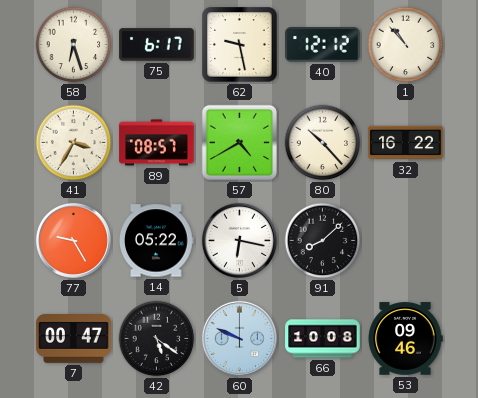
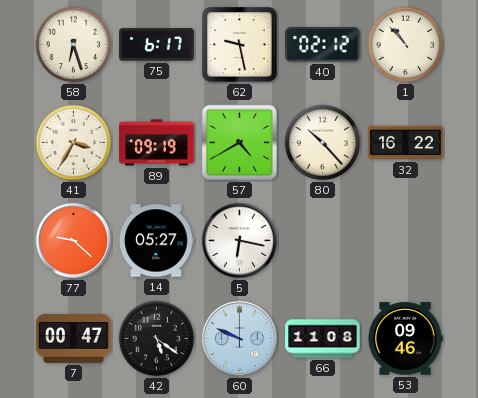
40: 12:12 -> 02:12 (323, 45)
89: 08:57 -> 09:19 (157, 143)
77: 9:25 -> 9:22 (73, 240)
14: 05:22 -> 05:27 (157, 241)
91: 8:08 -> none (323, 241)
66: 10:08 -> 11:08 (323, 339)
